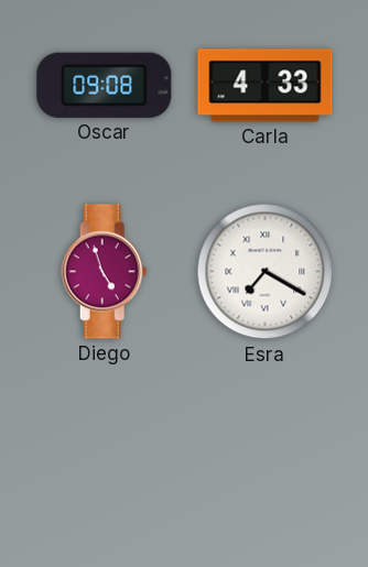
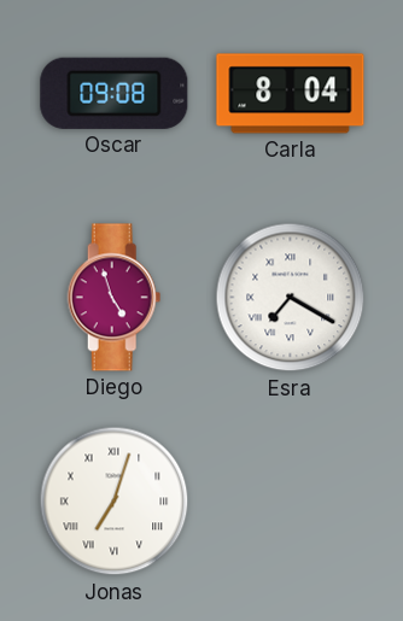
Carla: 4:33 -> 8:04 (291, 94)
Jonas: none -> 7:03 (115, 502)
